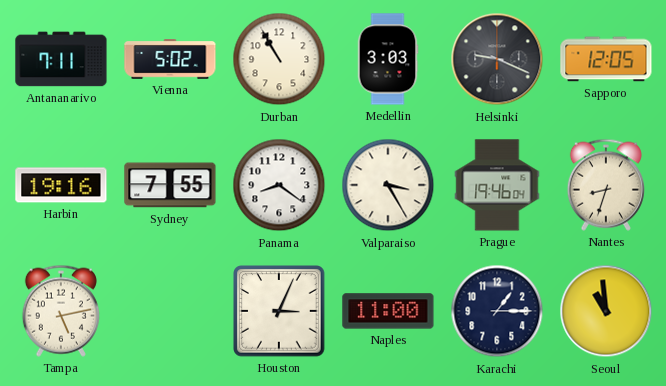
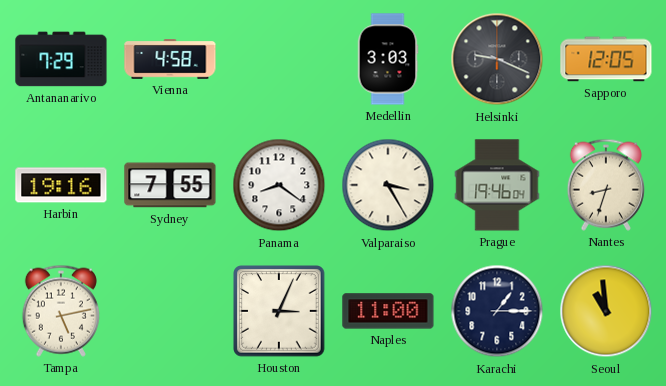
Antananarivo: 7:11 -> 7:29 (61, 59)
Vienna: 5:02 -> 4:58 (170, 59)
Durban: 10:55 -> none (279, 59)
